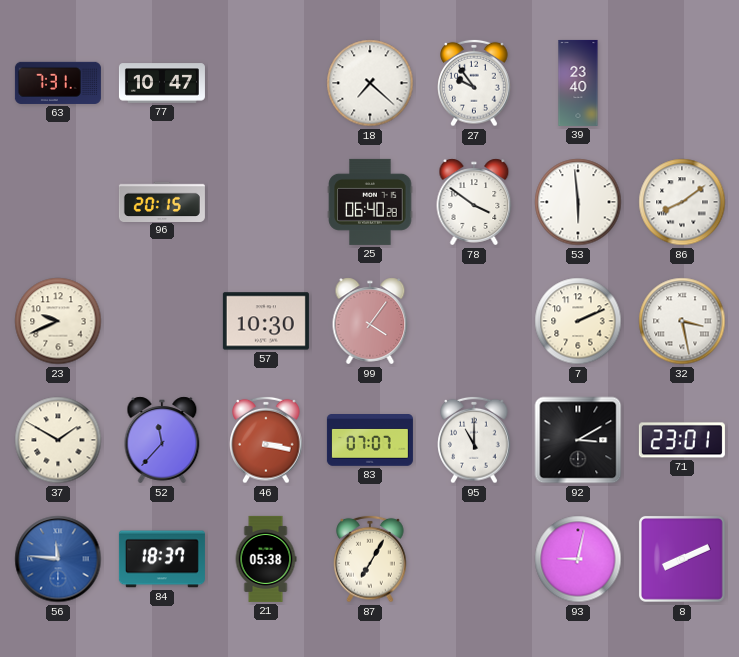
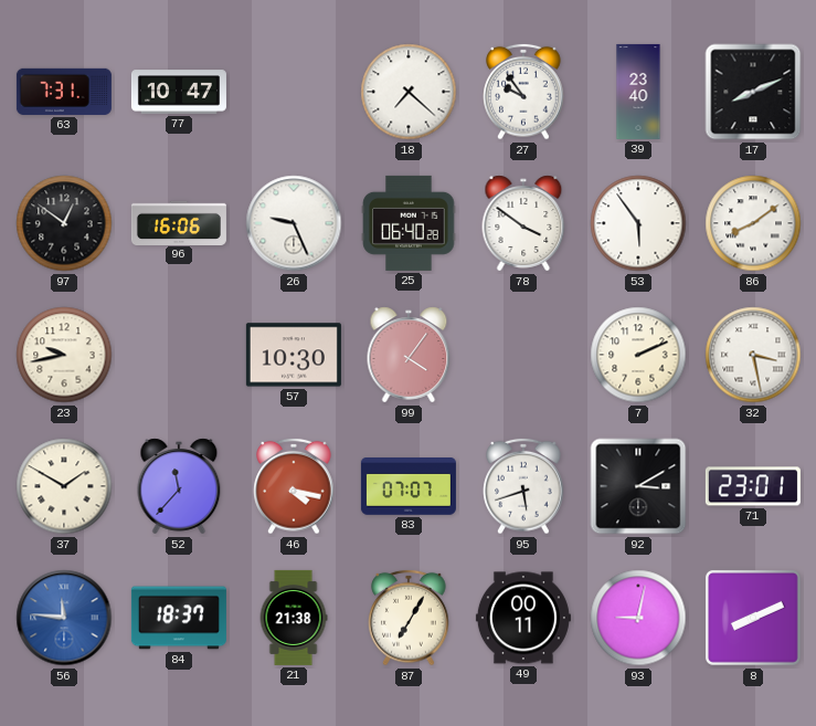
17: none -> 8:11 (753, 92)
97: none -> 12:51 (64, 223)
96: 20:15 -> 16:06 (179, 222)
26: none -> 9:26 (294, 223)
53: 5:59 -> 5:54 (638, 223)
23: 9:41 -> 9:43 (64, 355)
46: 3:17 -> 4:17 (294, 486)
95: 11:00 -> 5:42 (523, 486)
21: 05:38 -> 21:38 (294, 618)
49: none -> 00:11 (523, 618)
